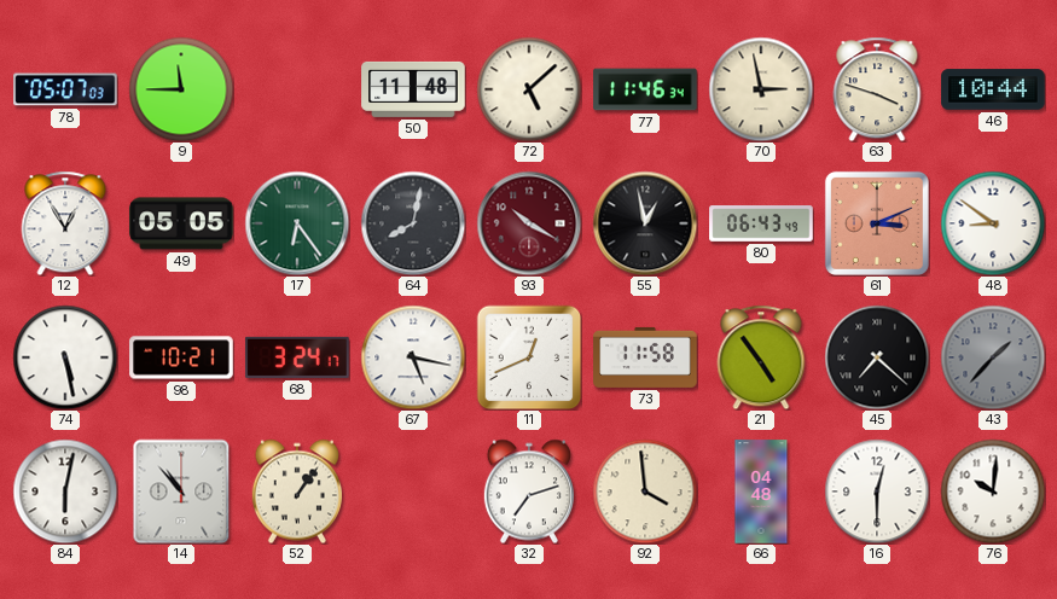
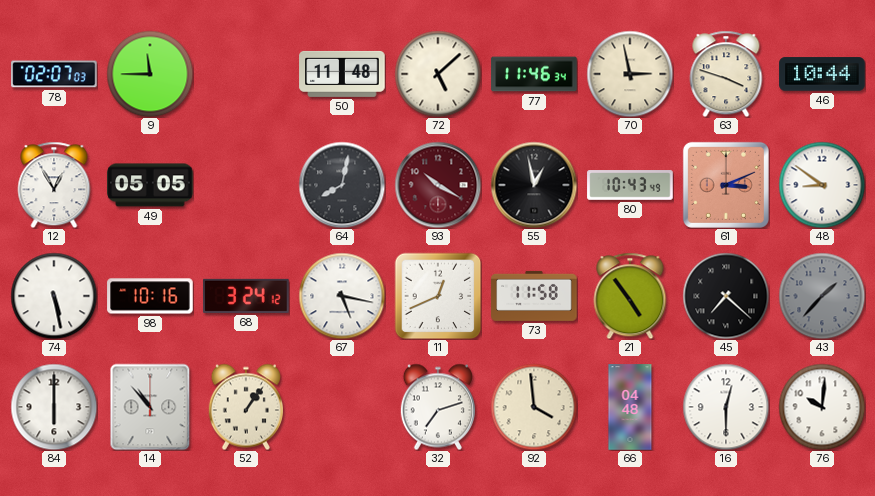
78: 05:07 -> 02:07 (54, 74)
17: 6:24 -> none (297, 223)
80: 06:43 -> 10:43 (630, 185)
98: 10:21 -> 10:16 (150, 296)
68: 3:24:17 -> 3:24:12 (246, 296)
84: 6:02 -> 6:00 (54, 407)
